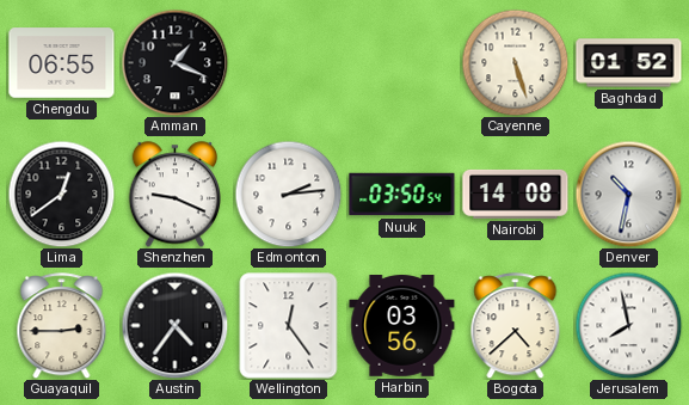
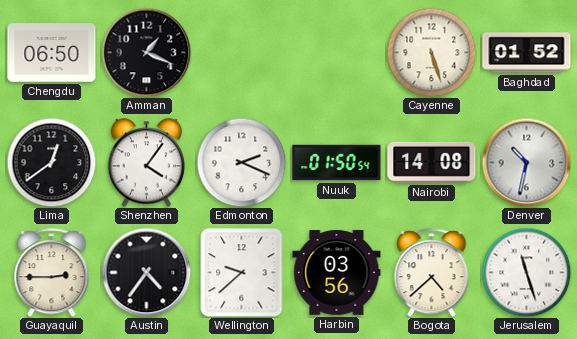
Chengdu: 06:55 -> 06:50 (52, 53)
Shenzhen: 9:19 -> 4:06 (147, 163)
Edmonton: 2:14 -> 2:19 (241, 162)
Nuuk: 03:50 -> 01:50 (337, 163)
Wellington: 12:24 -> 9:38 (242, 273)
Jerusalem: 7:58 -> 11:27 (526, 272)
